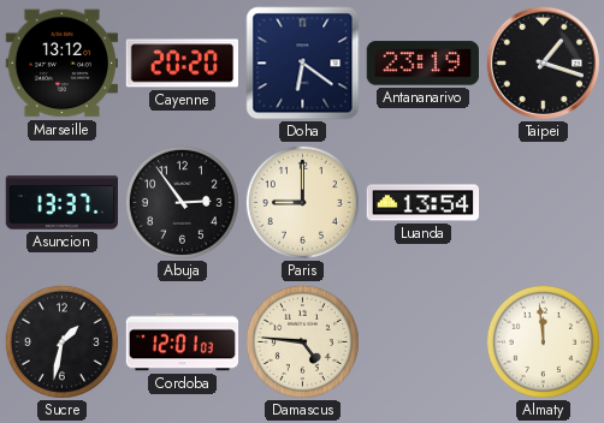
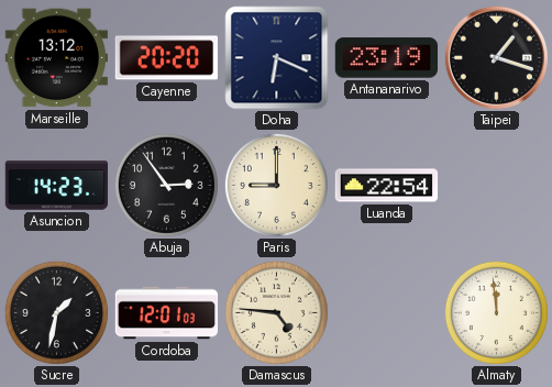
Doha: 6:21 -> 6:19 (277, 58)
Asuncion: 13:37 -> 14:23 (57, 186)
Luanda: 13:54 -> 22:54 (387, 186)
